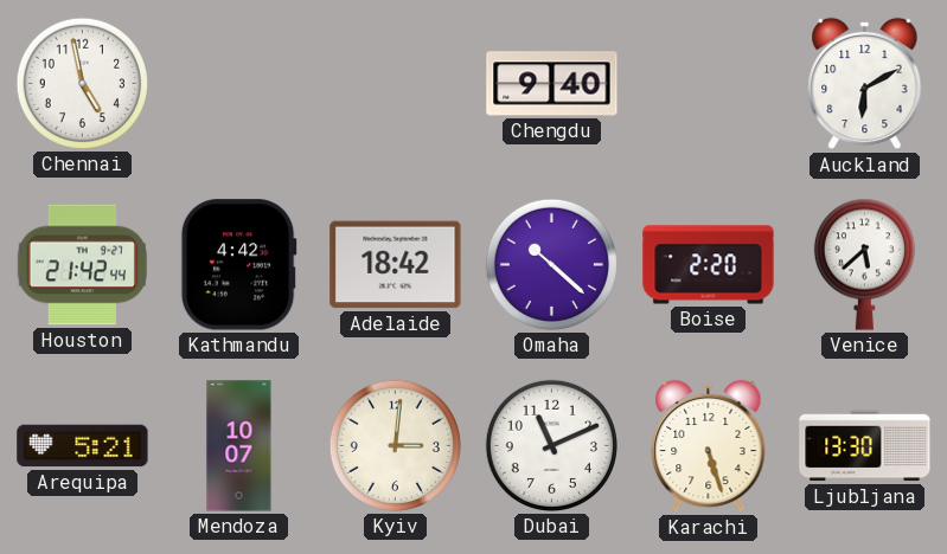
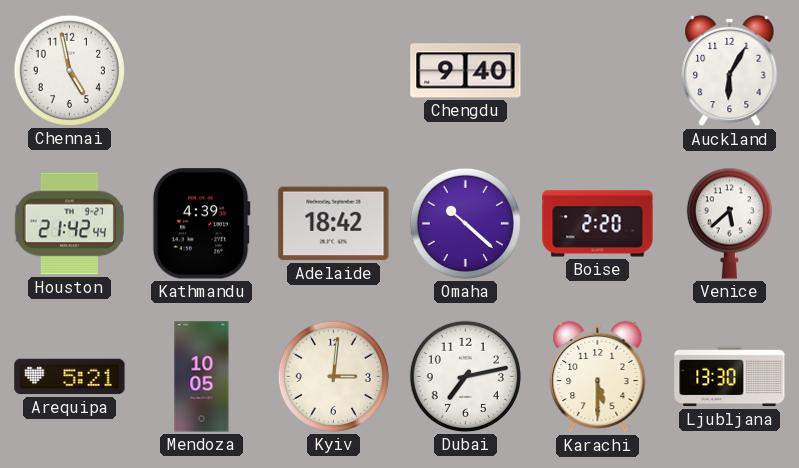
Auckland: 6:10 -> 6:05 (730, 71)
Kathmandu: 4:42 -> 4:39 (201, 224)
Mendoza: 10:07 -> 10:05 (202, 377)
Dubai: 11:11 -> 7:13 (465, 376)
Karachi: 5:27 -> 5:30 (598, 377)
